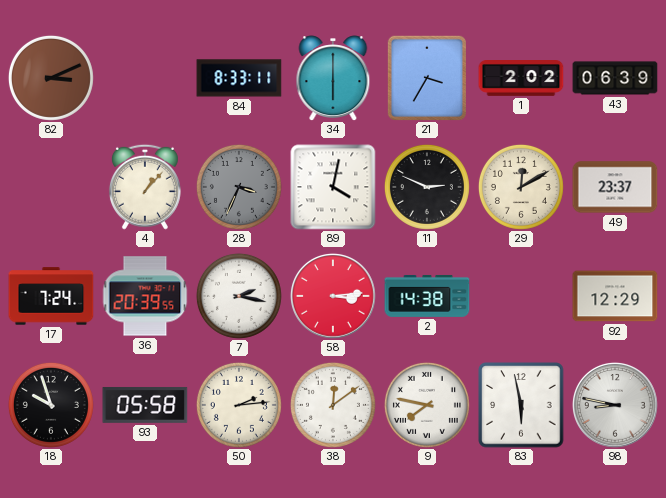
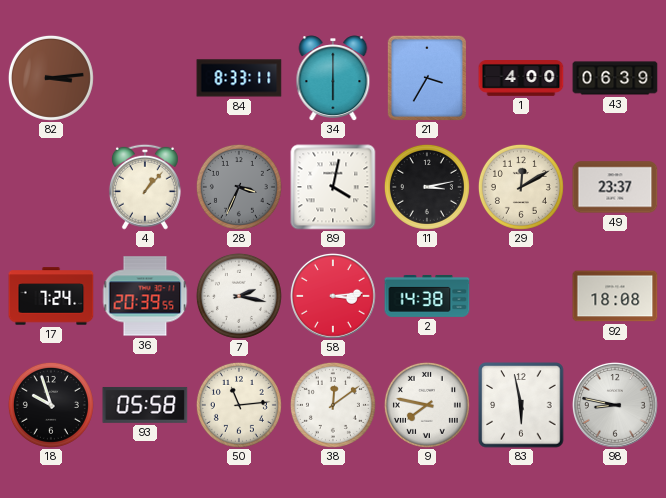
82: 3:11 -> 3:14 (51, 78)
1: 2:02 -> 4:00 (521, 79)
11: 2:49 -> 3:13 (427, 187)
92: 12:29 -> 18:08 (615, 296)
50: 2:14 -> 11:14 (239, 405)
